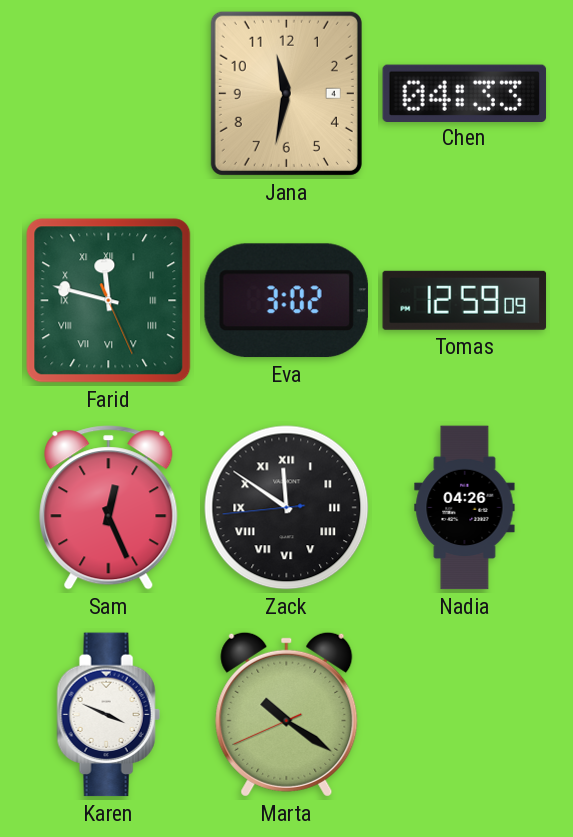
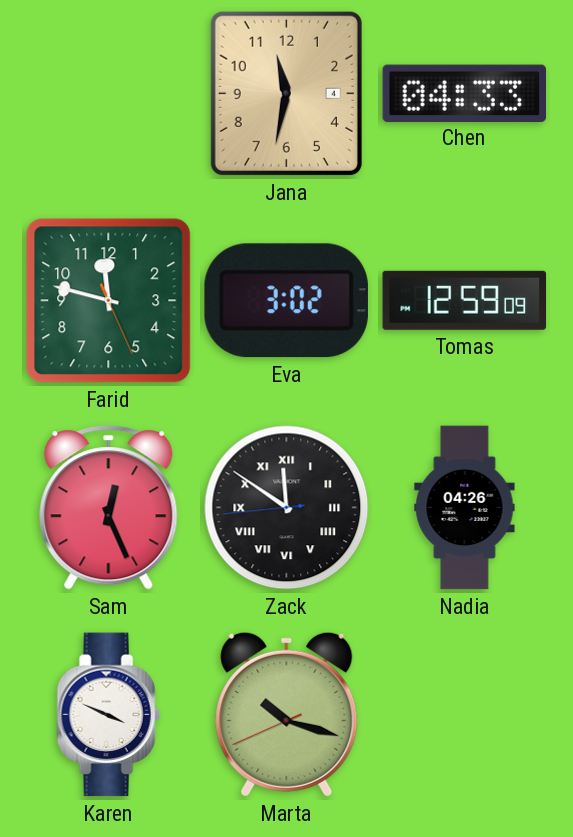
Farid numerals: Roman -> Arabic (109, 301)
Marta: 10:20 -> 10:17 (287, 714)
